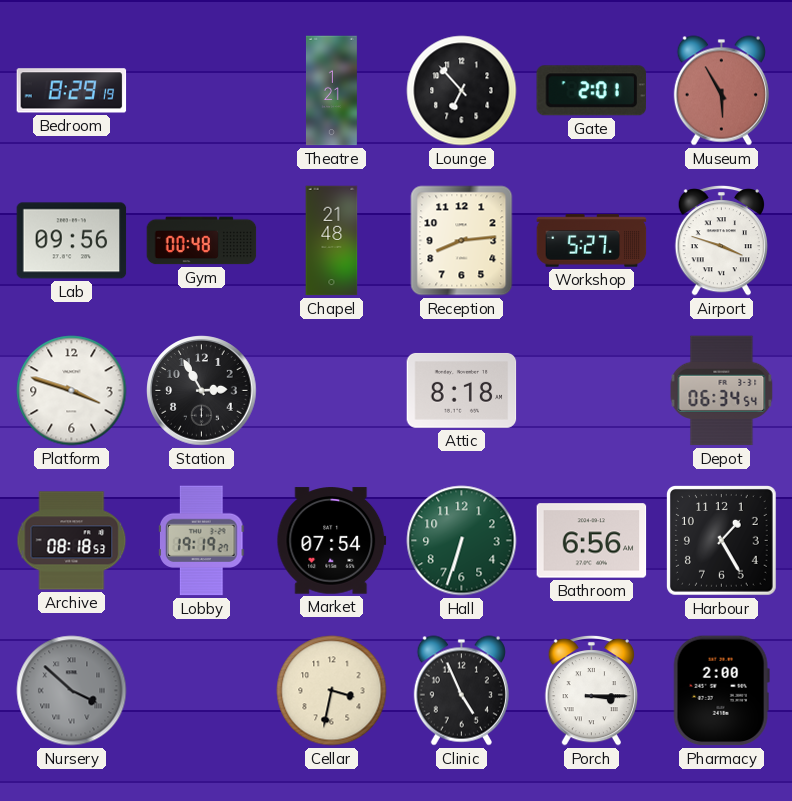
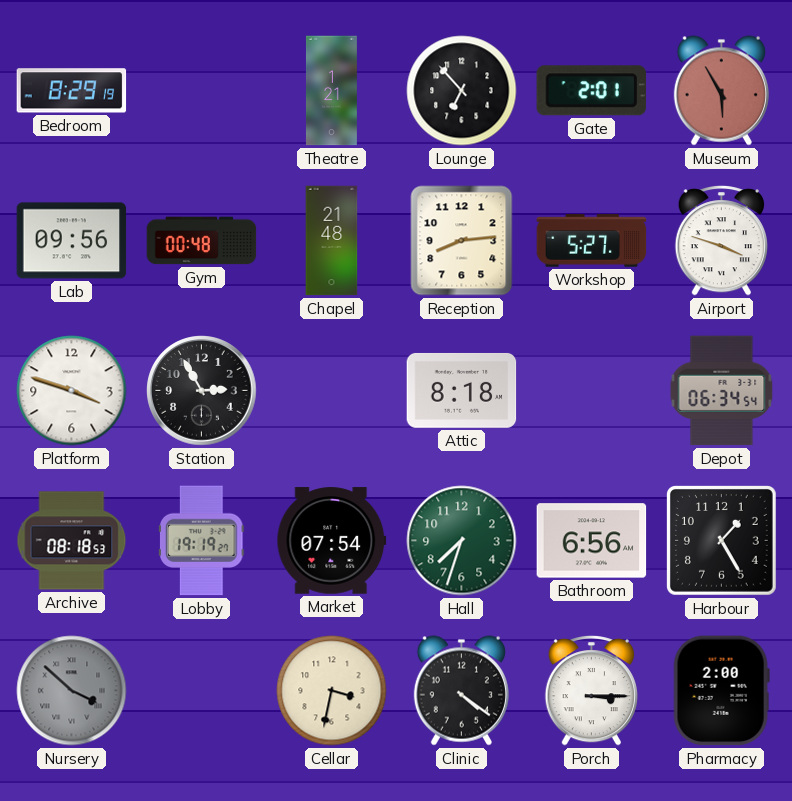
Hall: 6:33 -> 7:33 (462, 541)
Clinic: 4:56 -> 4:21 (461, 691)
